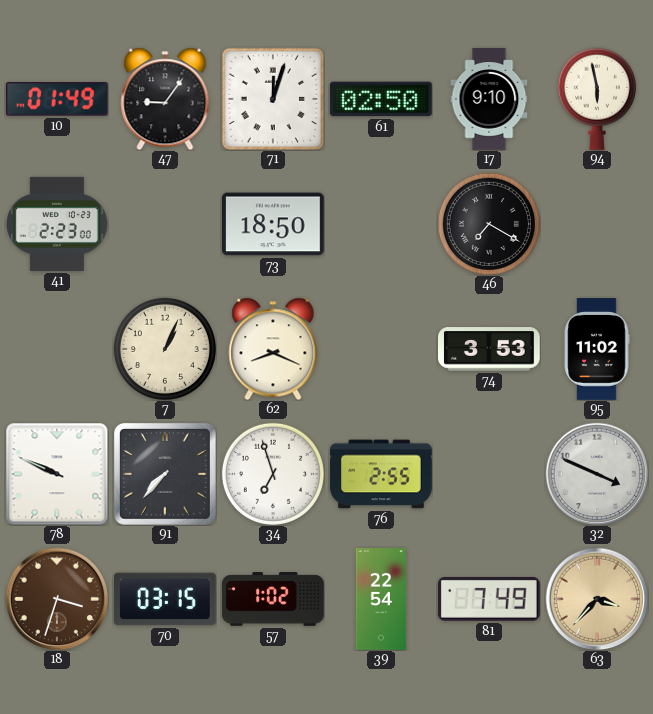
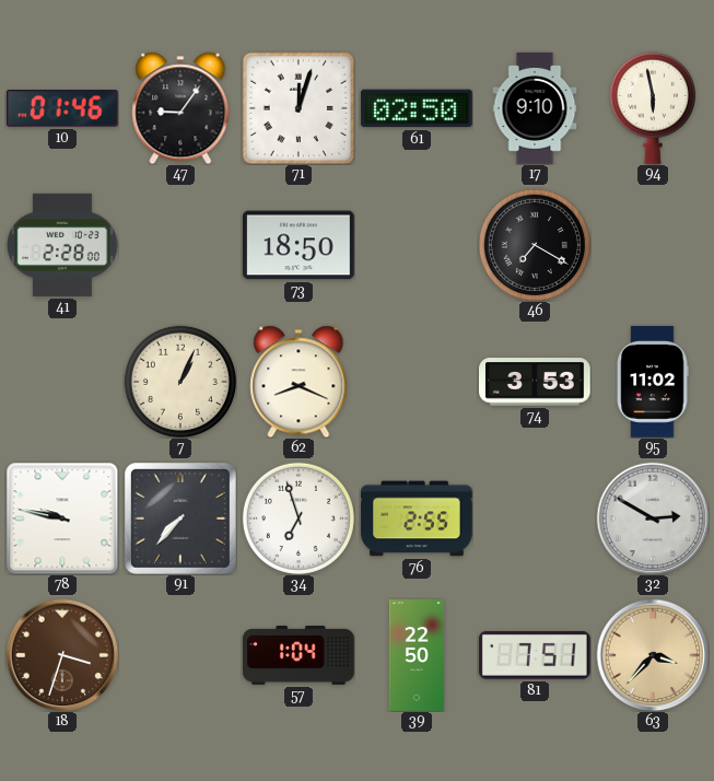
10: 01:49 -> 01:46 (62, 109)
41: 2:23 -> 2:28 (63, 245)
78: 9:49 -> 9:47 (62, 518)
32: 3:49 -> 2:50 (653, 518)
70: 03:15 -> none (166, 599)
57: 1:02 -> 1:04 (299, 655)
39: 22:54 -> 22:50 (417, 655)
81: 7:49 -> 7:51 (535, 655)
